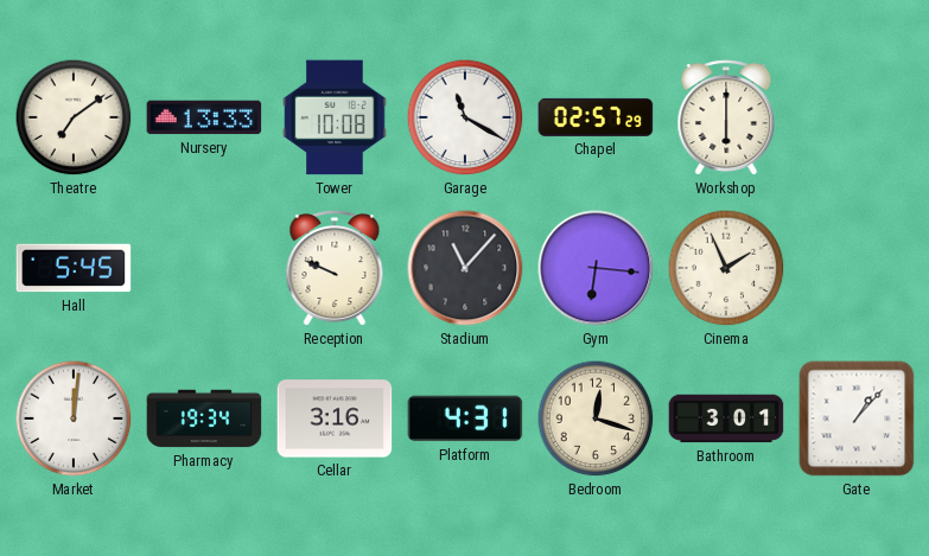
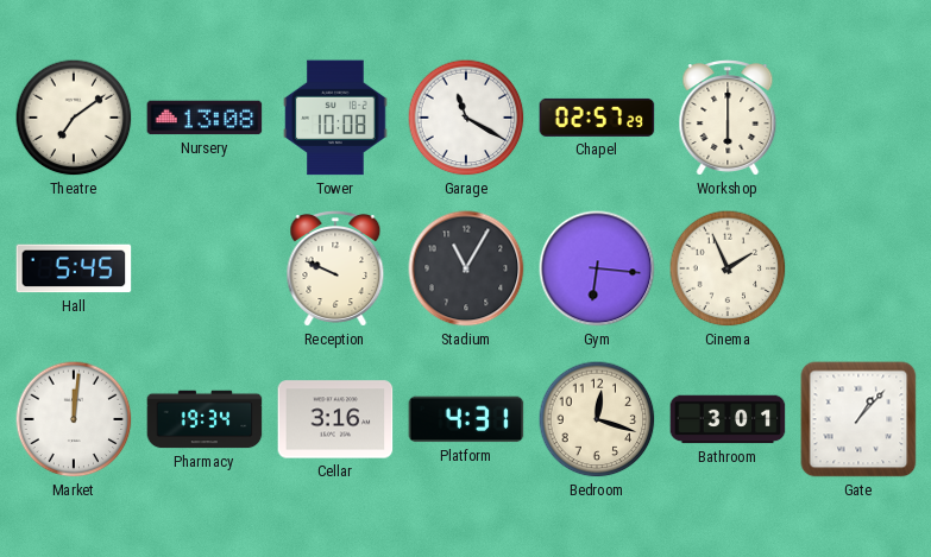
Nursery: 13:33 -> 13:08 (205, 118)
Stadium: 11:07 -> 11:05 (466, 268)
